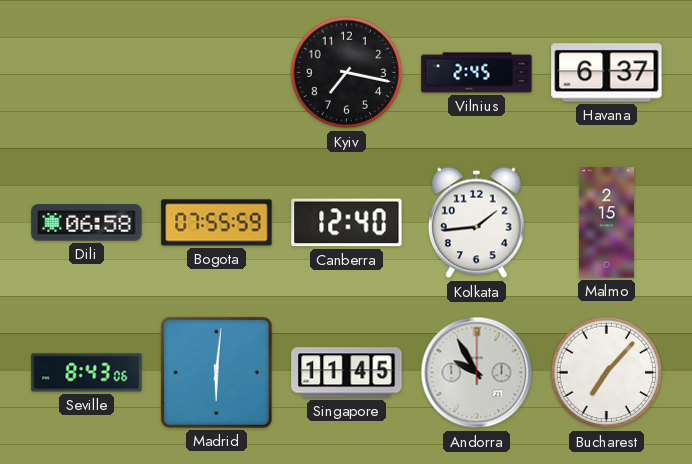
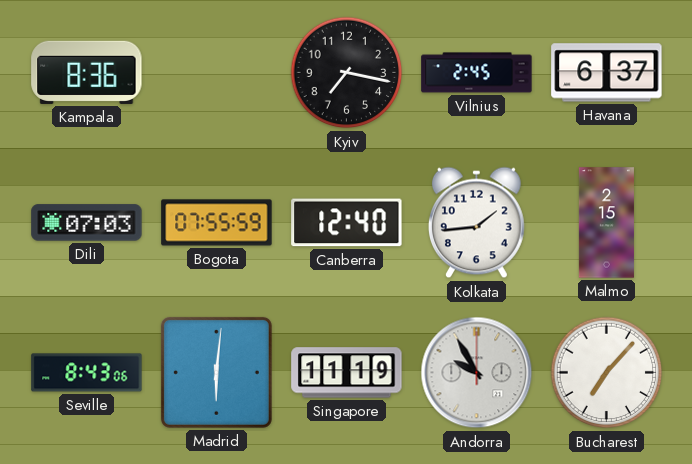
Kampala: none -> 8:36 (87, 72)
Dili: 06:58 -> 07:03 (87, 223)
Singapore: 11:45 -> 11:19 (347, 373)
